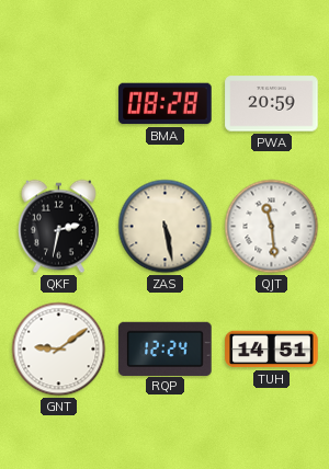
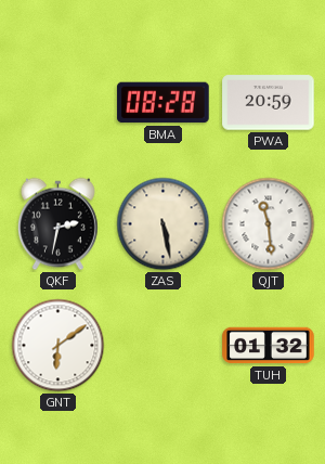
GNT: 9:09 -> 6:09 (58, 346)
RQP: 12:24 -> none (166, 348)
TUH: 14:51 -> 01:32 (269, 346)
